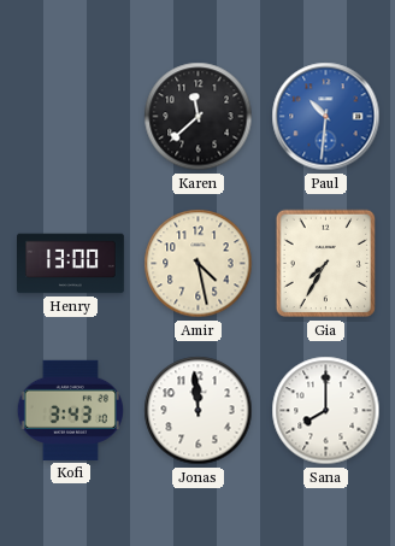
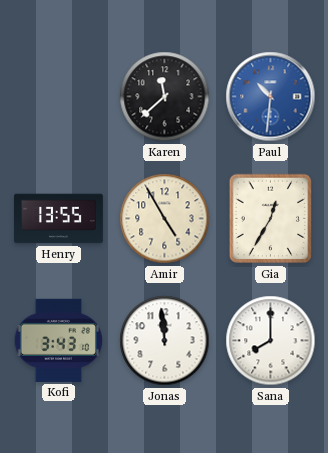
Henry: 13:00 -> 13:55 (59, 219)
Amir: 4:28 -> 4:55 (165, 219)
Gia: 7:35 -> 12:35 (270, 219)
